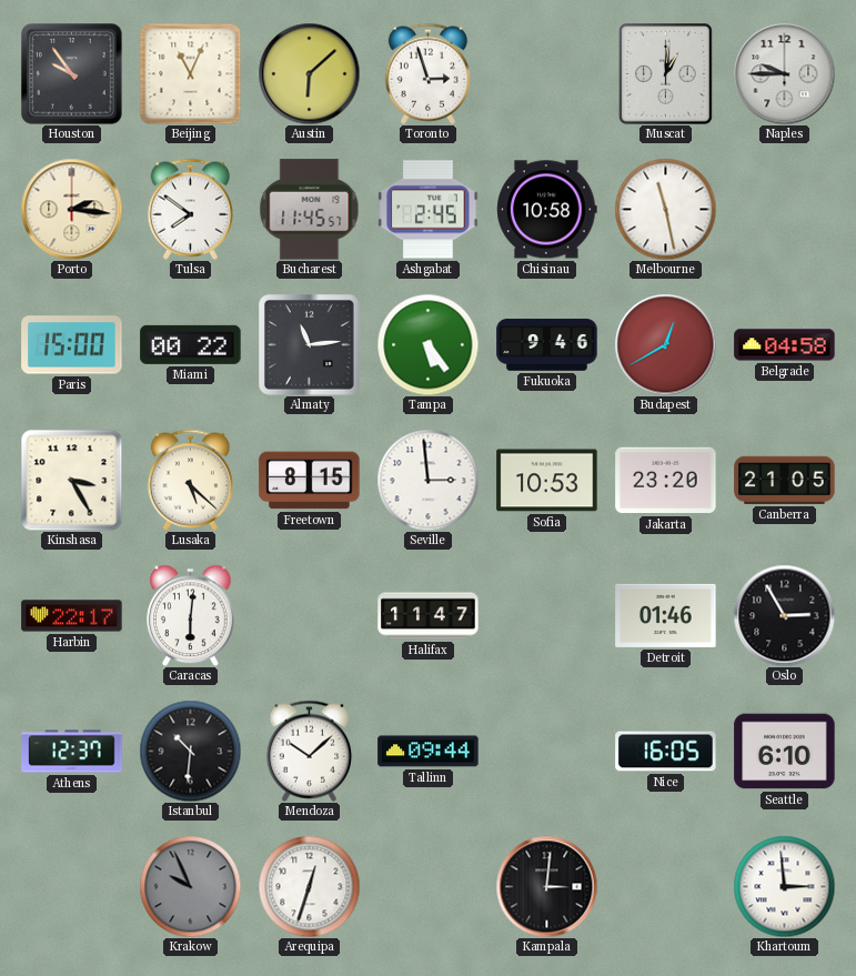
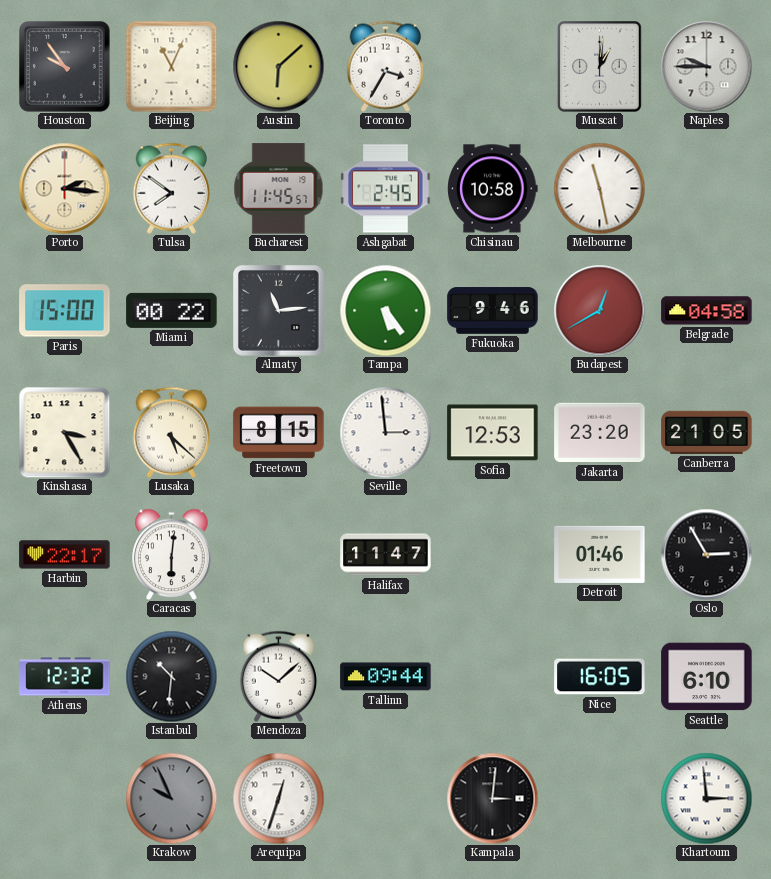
Toronto: 2:57 -> 3:35 (385, 66)
Sofia: 10:53 -> 12:53 (493, 433)
Athens: 12:37 -> 12:32 (65, 677)
